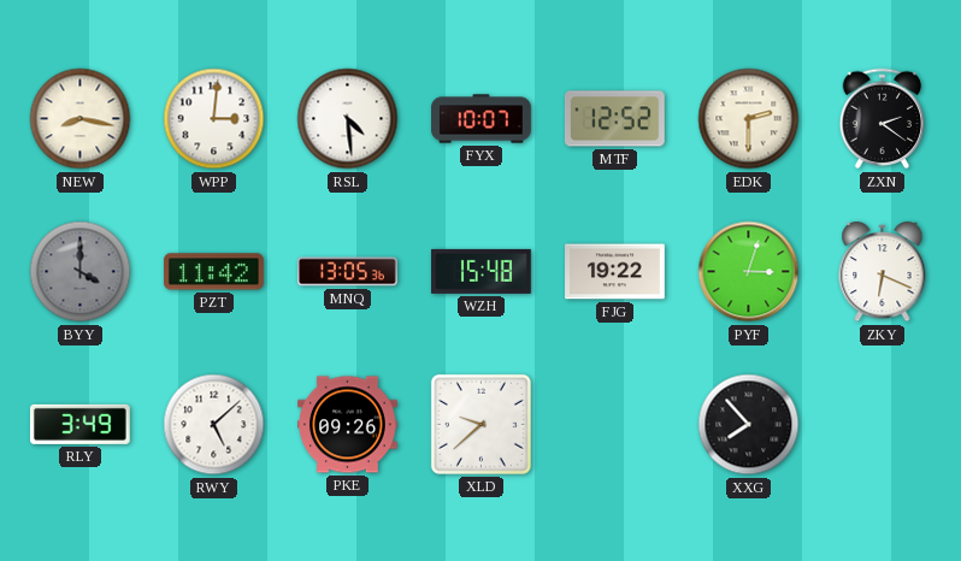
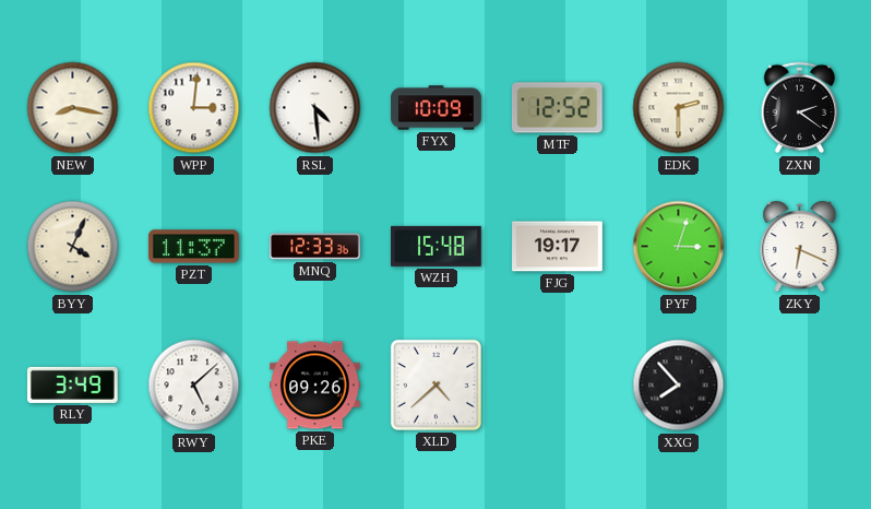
FYX: 10:07 -> 10:09 (437, 108)
BYY: 4:00 -> 4:04 (73, 247)
BYY dial: grey -> cream (73, 247)
PZT: 11:42 -> 11:37 (193, 247)
MNQ: 13:05 -> 12:33 (315, 247)
FJG: 19:22 -> 19:17 (558, 247)
XLD: 9:38 -> 4:38 (435, 384)
